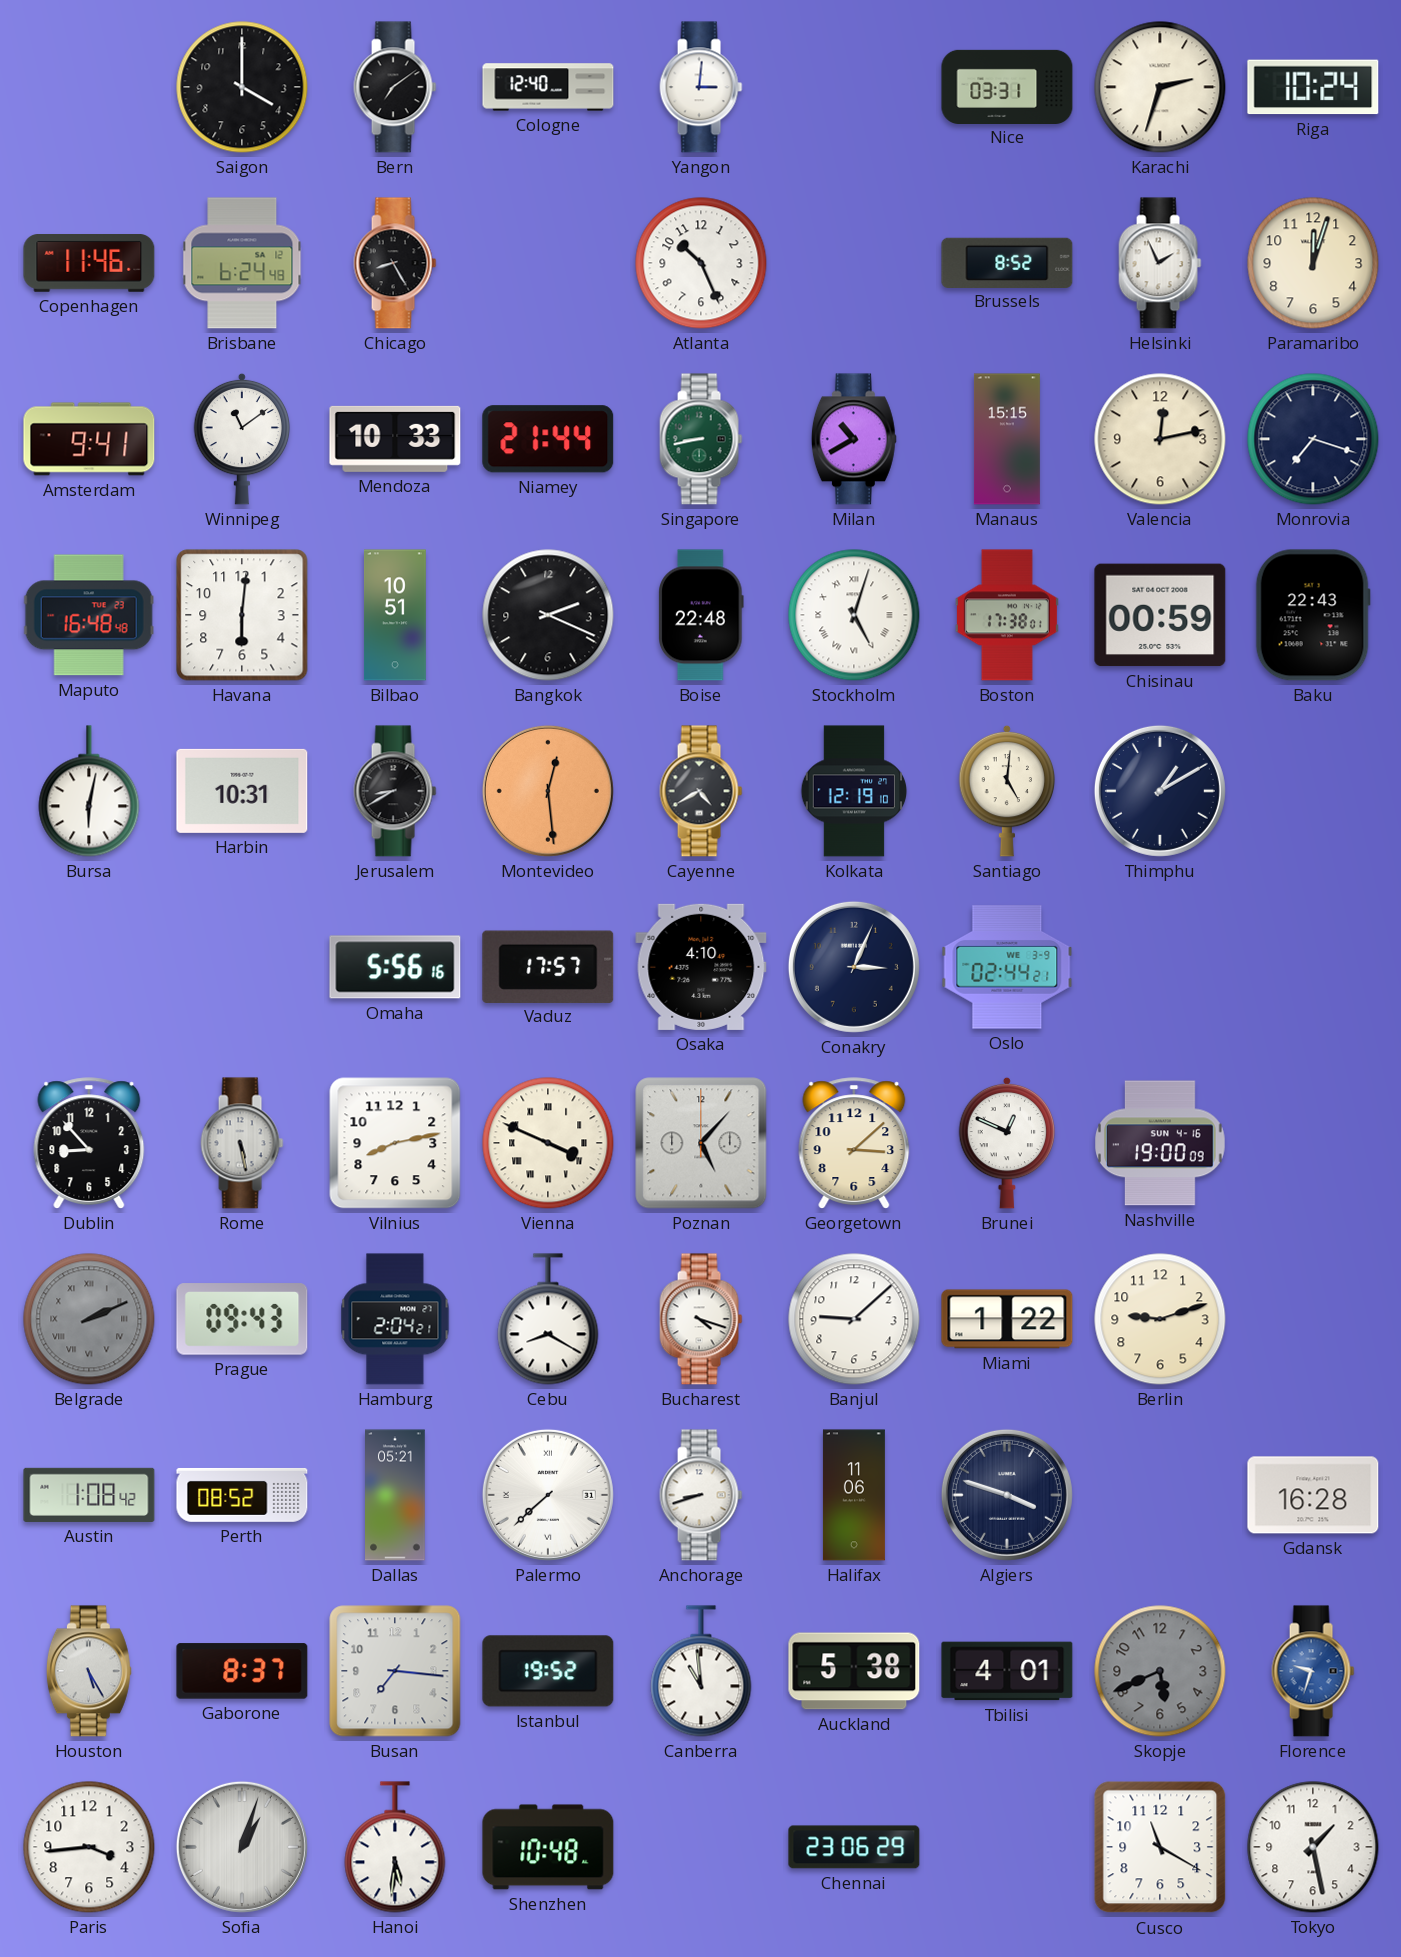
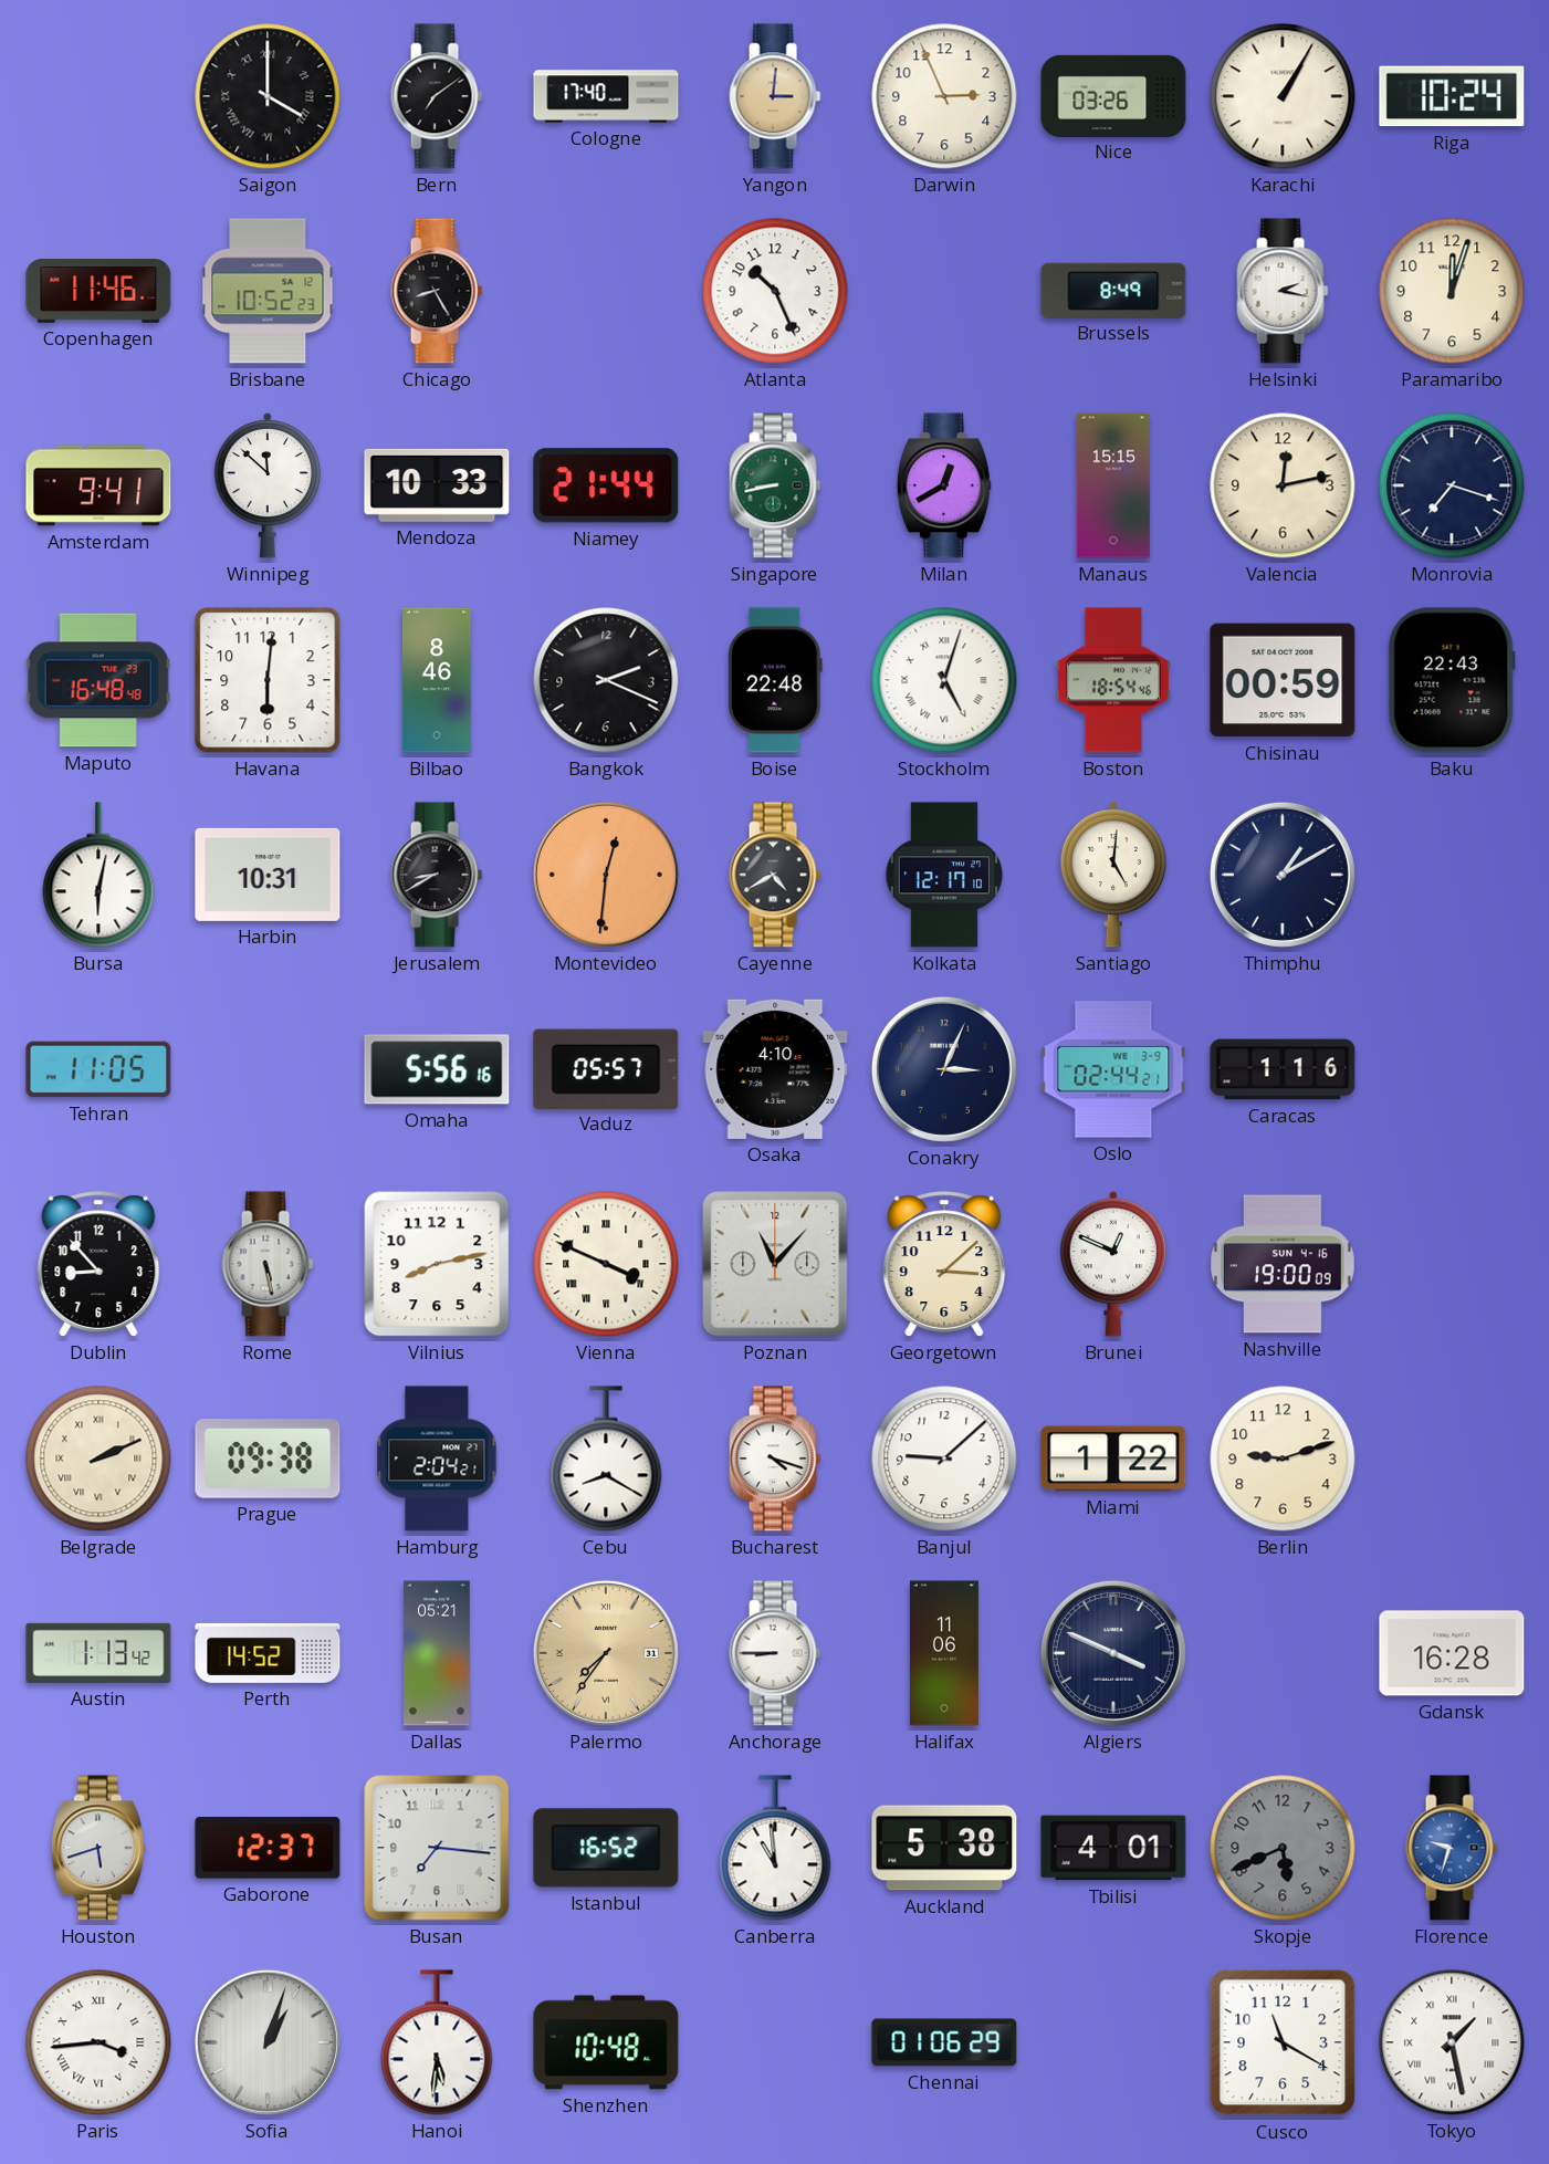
Saigon numerals: Arabic -> Roman (268, 96)
Cologne: 12:40 -> 17:40 (606, 96)
Yangon dial: white -> champagne (775, 96)
Darwin: none -> 2:56 (944, 96)
Nice: 03:31 -> 03:26 (1113, 95)
Karachi: 2:33 -> 1:05 (1283, 96)
Brisbane: 6:24 -> 10:52 (268, 291)
Brussels: 8:52 -> 8:49 (1113, 290)
Helsinki: 1:56 -> 2:17 (1283, 291)
Winnipeg: 11:09 -> 11:52 (268, 485)
Milan: 10:40 -> 12:40 (944, 485)
Bilbao: 10:51 -> 8:46 (437, 680)
Boston: 17:38 -> 18:54 (1113, 680)
Montevideo: 12:29 -> 12:31 (606, 875)
Kolkata: 12:19 -> 12:17 (944, 875)
Tehran: none -> 11:05 (98, 1069)
Vaduz: 17:57 -> 05:57 (606, 1068)
Caracas: none -> 1:16 (1283, 1069)
Poznan: 5:07 -> 11:07 (775, 1264)
Belgrade dial: grey -> cream (98, 1459)
Prague: 09:43 -> 09:38 (268, 1459)
Austin: 1:08 -> 1:13 (98, 1653)
Perth: 08:52 -> 14:52 (268, 1653)
Palermo: 7:38 -> 7:36 (606, 1653)
Palermo dial: white -> champagne (606, 1653)
Anchorage: 8:42 -> 8:45 (775, 1653)
Algiers: 3:48 -> 3:49 (1113, 1653)
Houston: 5:25 -> 5:42 (98, 1848)
Gaborone: 8:37 -> 12:37 (268, 1848)
Istanbul: 19:52 -> 16:52 (606, 1848)
Paris numerals: Arabic -> Roman (98, 2042)
Chennai: 23:06 -> 01:06 (944, 2042)
Tokyo numerals: Arabic -> Roman (1452, 2042)
